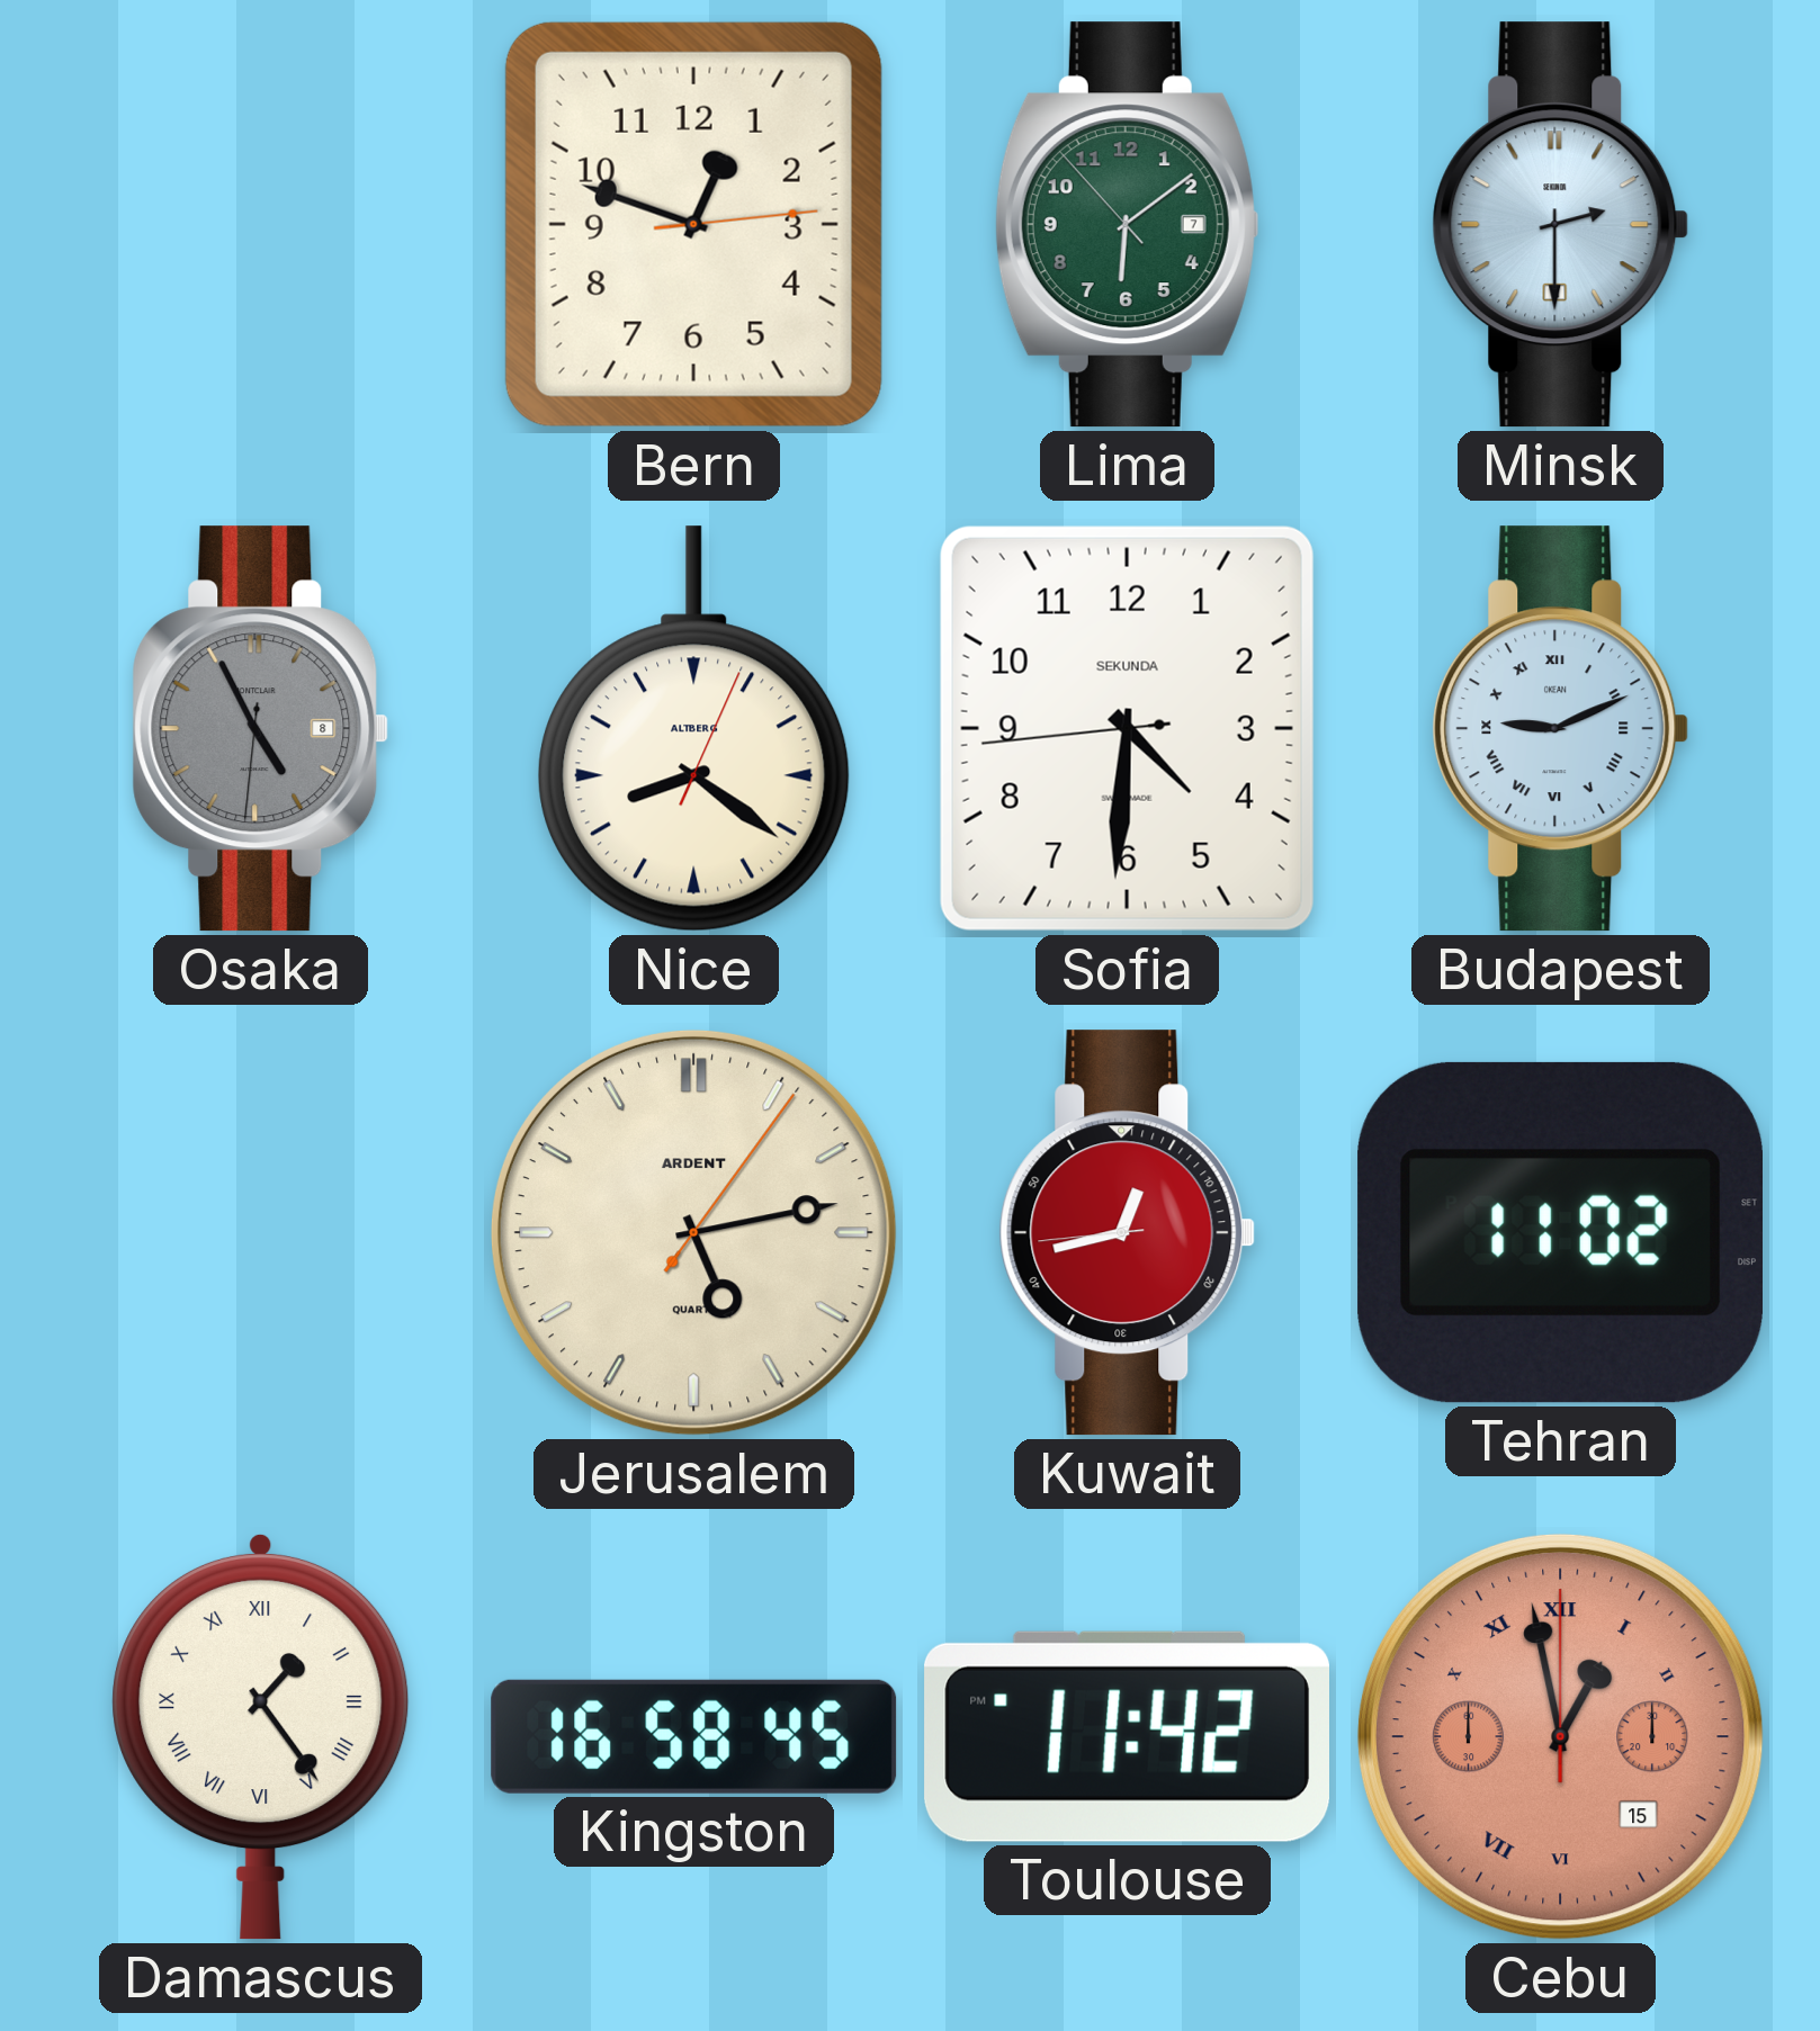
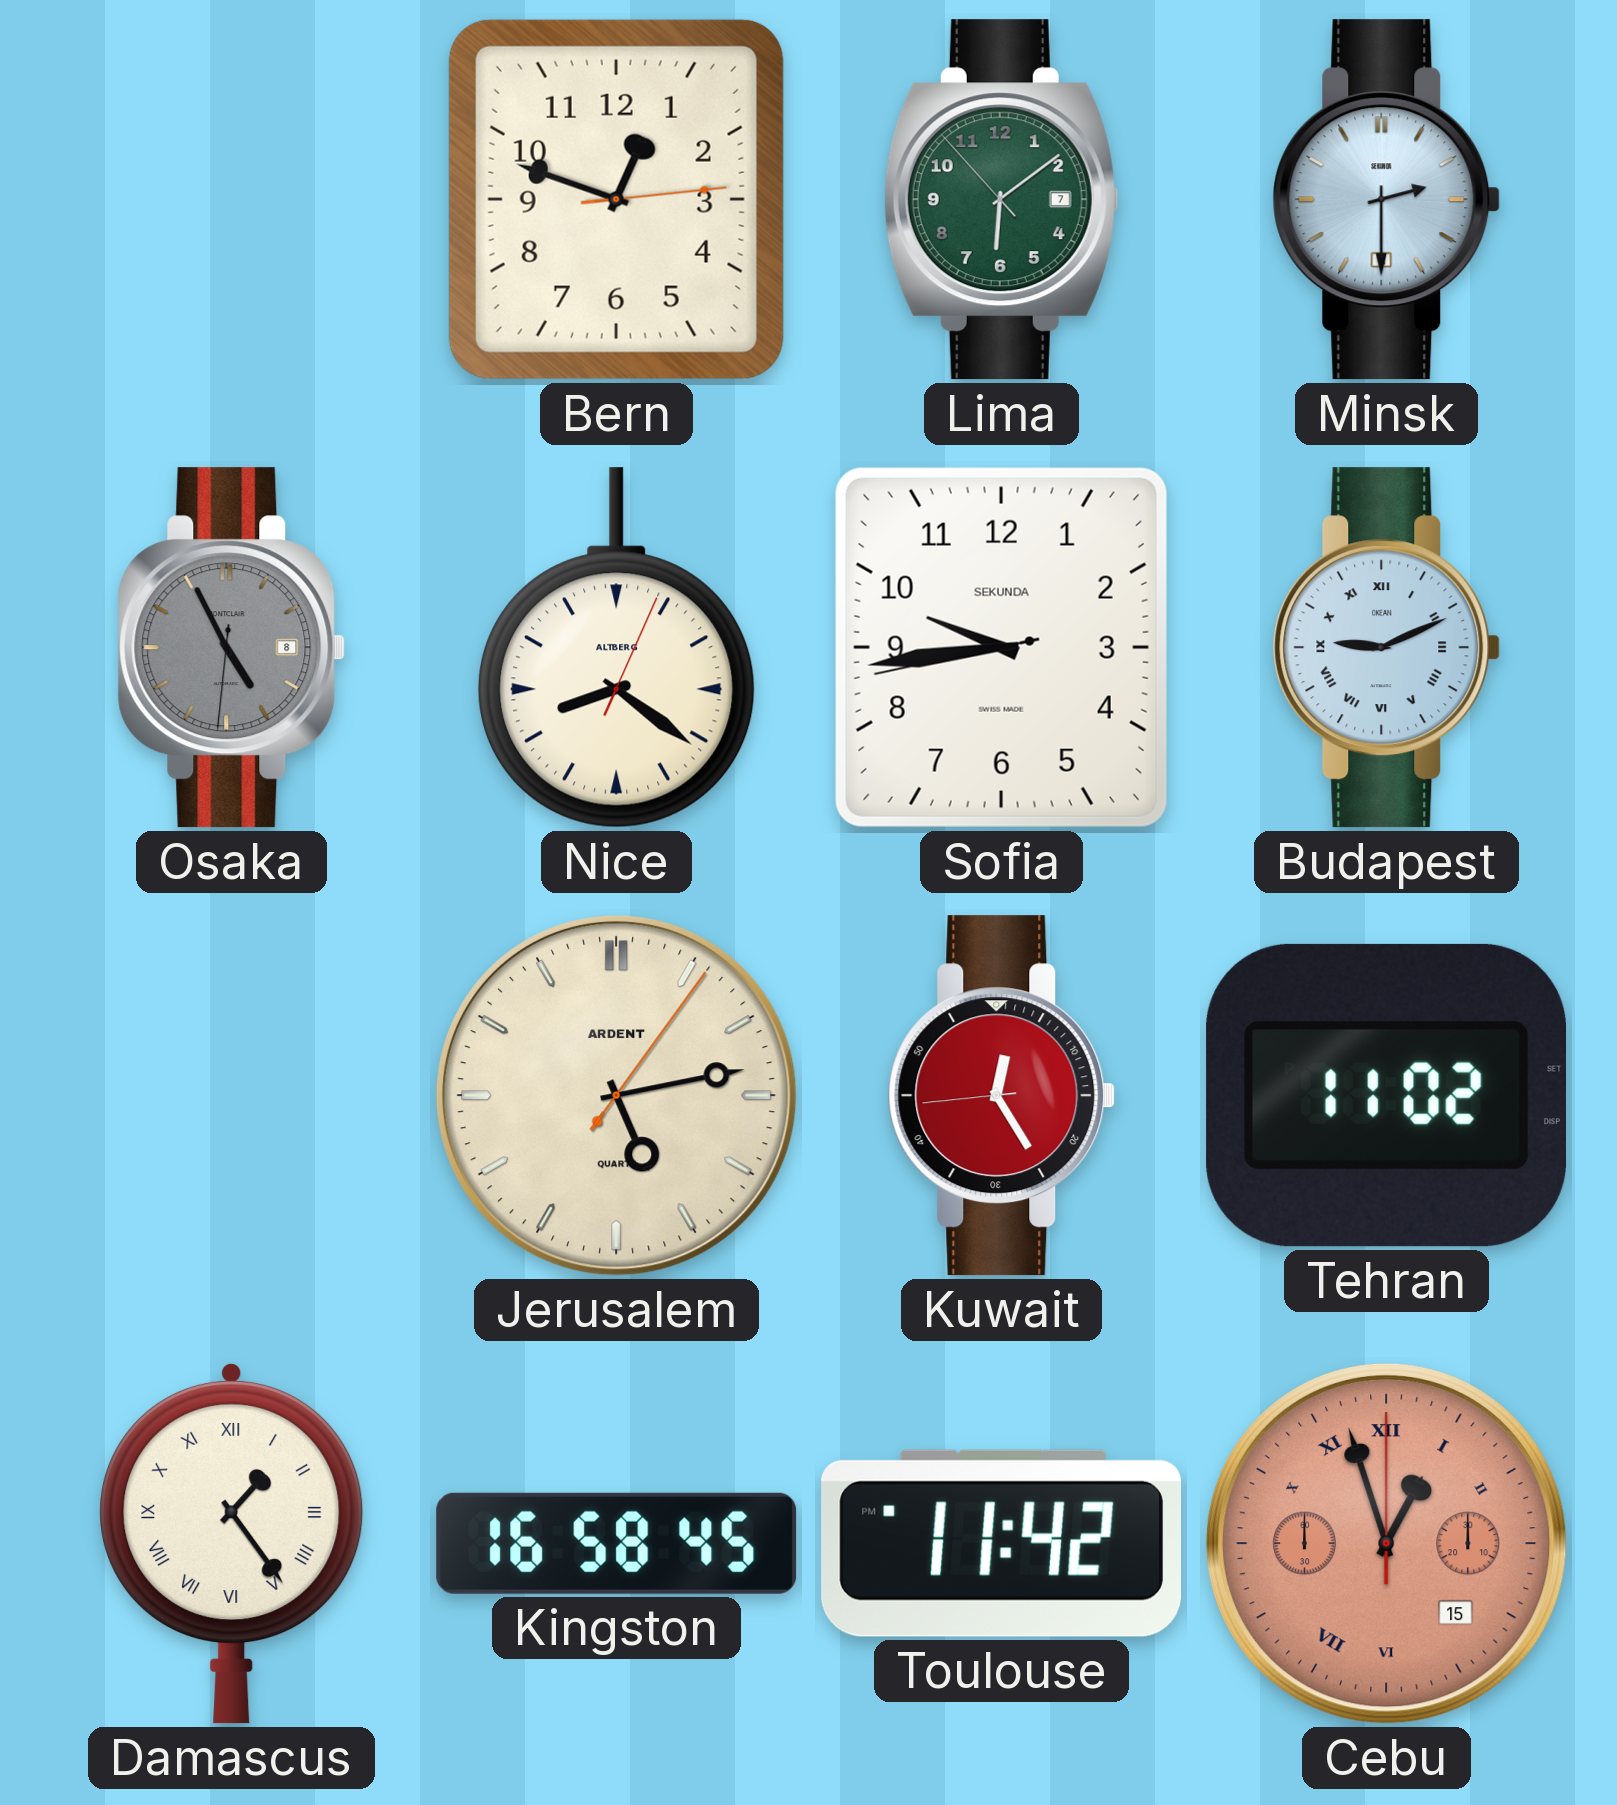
Sofia: 4:30 -> 9:43 (1001, 647)
Kuwait: 12:42 -> 12:24 (1002, 1096)
Cebu: 12:58 -> 12:57 (1386, 1543)
